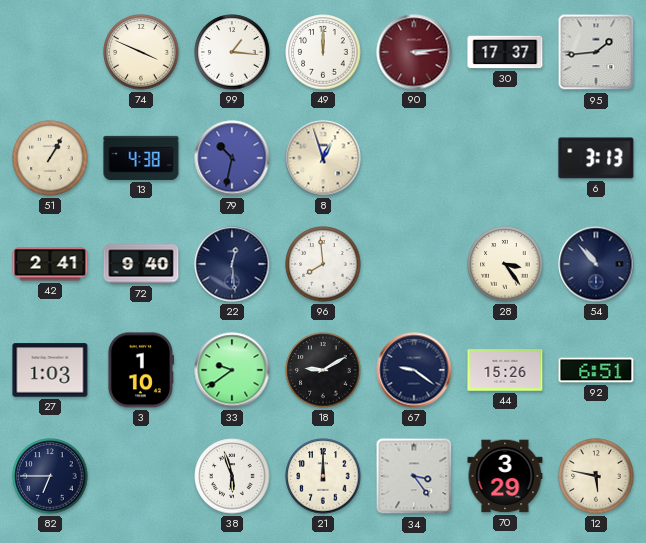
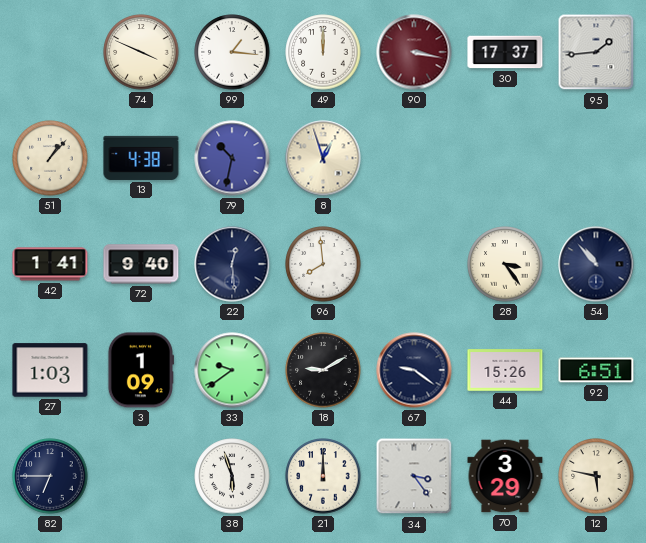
90: 3:14 -> 3:17 (414, 52)
51: 1:05 -> 1:07 (50, 158)
6: 3:13 -> none (596, 158)
42: 2:41 -> 1:41 (50, 264)
3: 1:10 -> 1:09 (140, 370)
